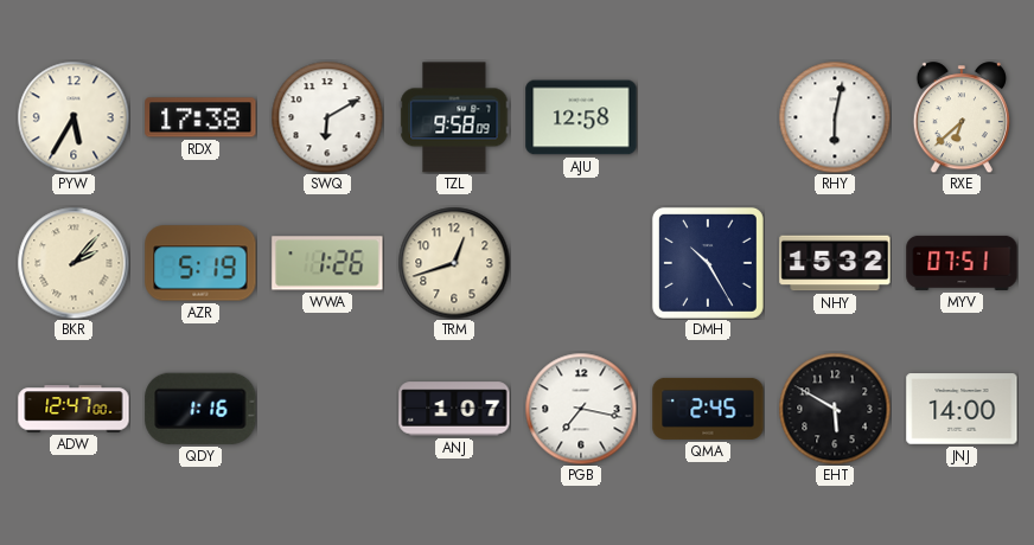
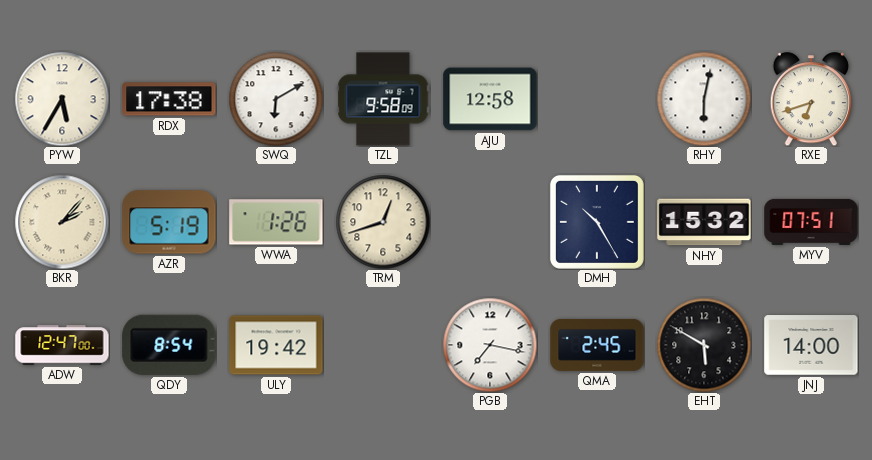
RXE: 6:38 -> 6:42 (811, 99)
QDY: 1:16 -> 8:54 (169, 345)
ULY: none -> 19:42 (276, 345)
ANJ: 1:07 -> none (454, 409)
